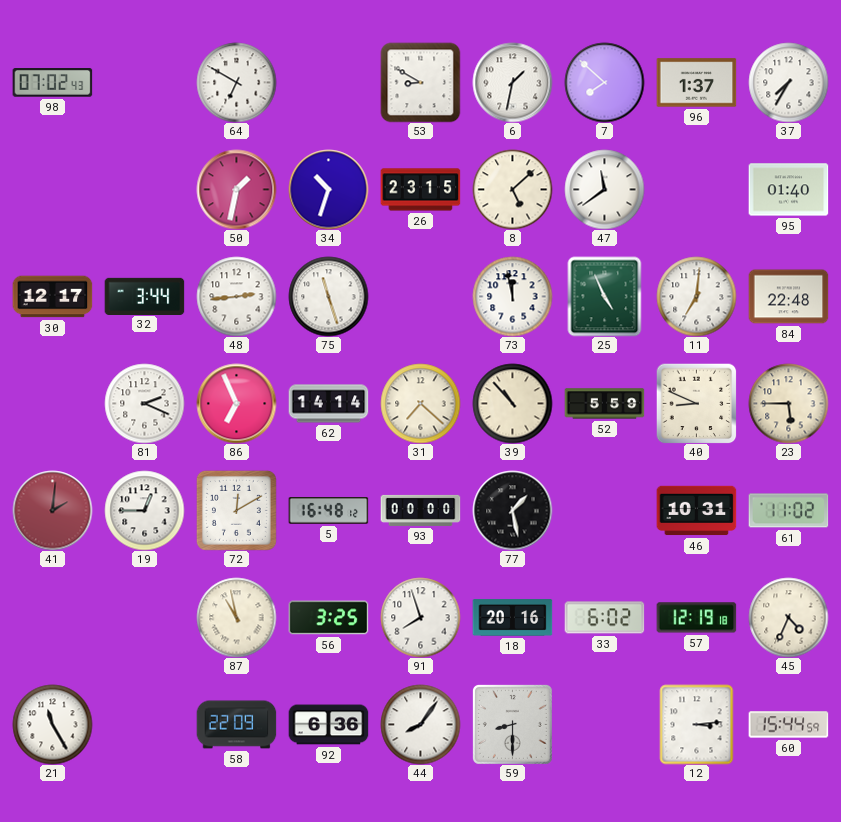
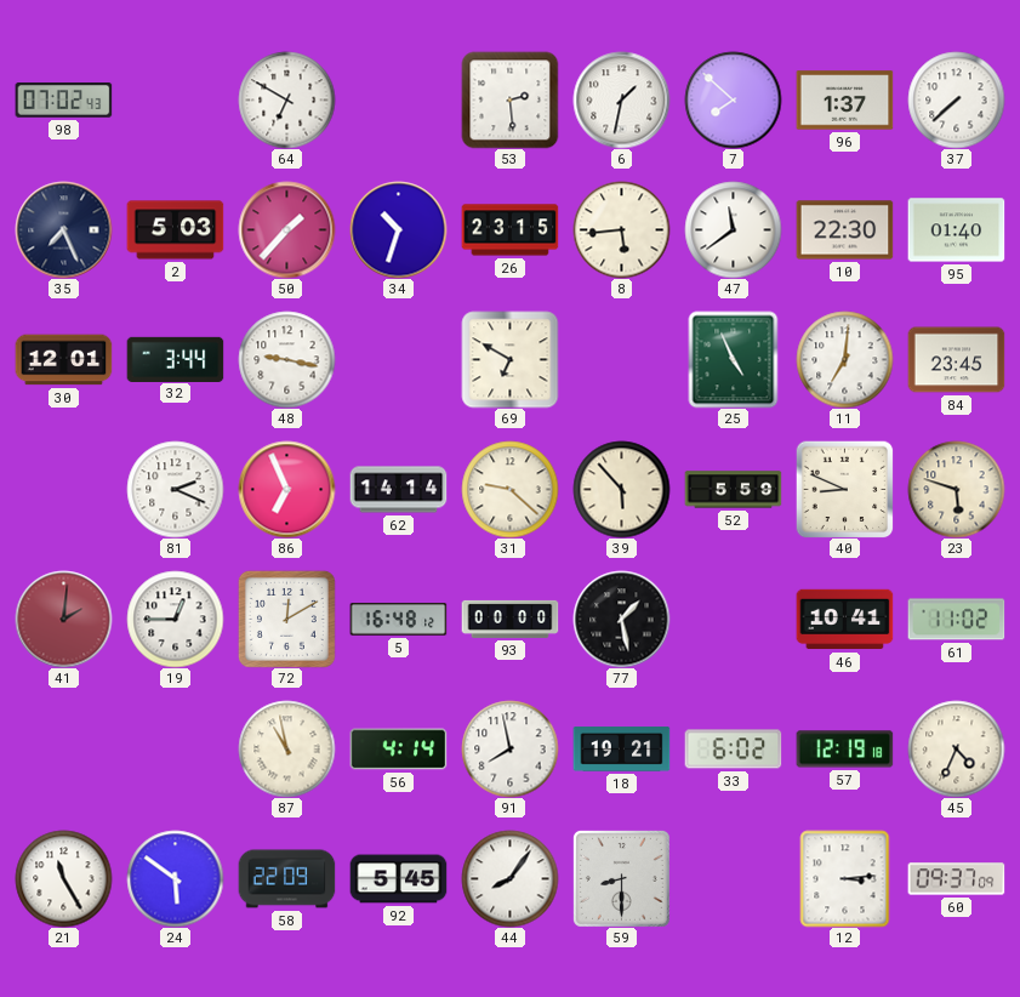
53: 8:50 -> 2:29 (509, 99)
37: 7:35 -> 7:38 (956, 99)
35: none -> 7:26 (63, 229)
2: none -> 5:03 (175, 230)
50: 1:32 -> 1:37 (286, 229)
8: 5:08 -> 5:44 (621, 229)
10: none -> 22:30 (844, 230)
30: 12:17 -> 12:01 (63, 360)
48: 2:44 -> 9:17 (286, 359)
75: 11:27 -> none (328, 296)
69: none -> 6:50 (509, 359)
73: 11:58 -> none (512, 296)
84: 22:48 -> 23:45 (956, 360)
31: 7:22 -> 9:22 (509, 489)
39: 10:53 -> 5:53 (621, 489)
23: 5:45 -> 5:48 (956, 489)
46: 10:31 -> 10:41 (844, 620)
56: 3:25 -> 4:14 (398, 750)
91: 7:57 -> 7:58 (509, 748)
18: 20:16 -> 19:21 (621, 750)
24: none -> 5:51 (175, 878)
92: 6:36 -> 5:45 (398, 879)
60: 15:44 -> 09:37 (956, 879)
